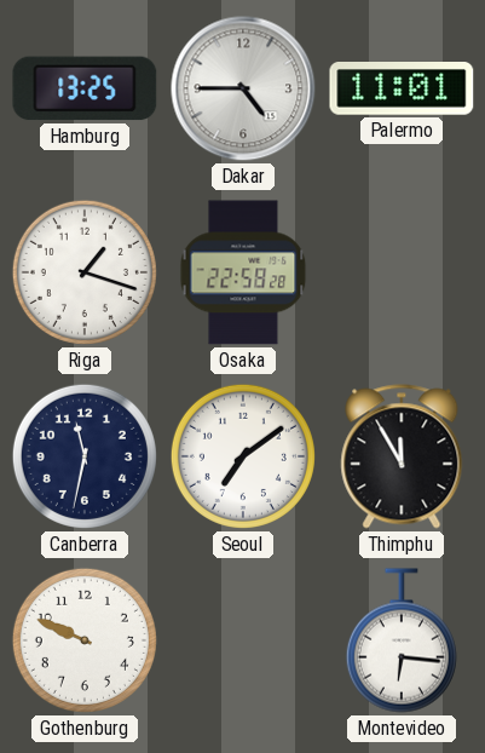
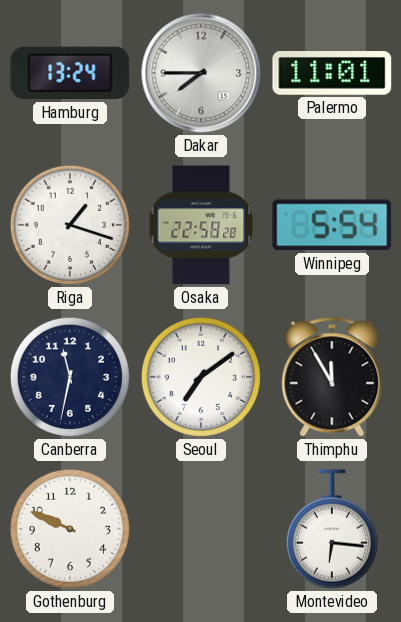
Hamburg: 13:25 -> 13:24 (70, 73)
Dakar: 4:45 -> 7:45 (201, 73)
Winnipeg: none -> 5:54 (332, 225)
